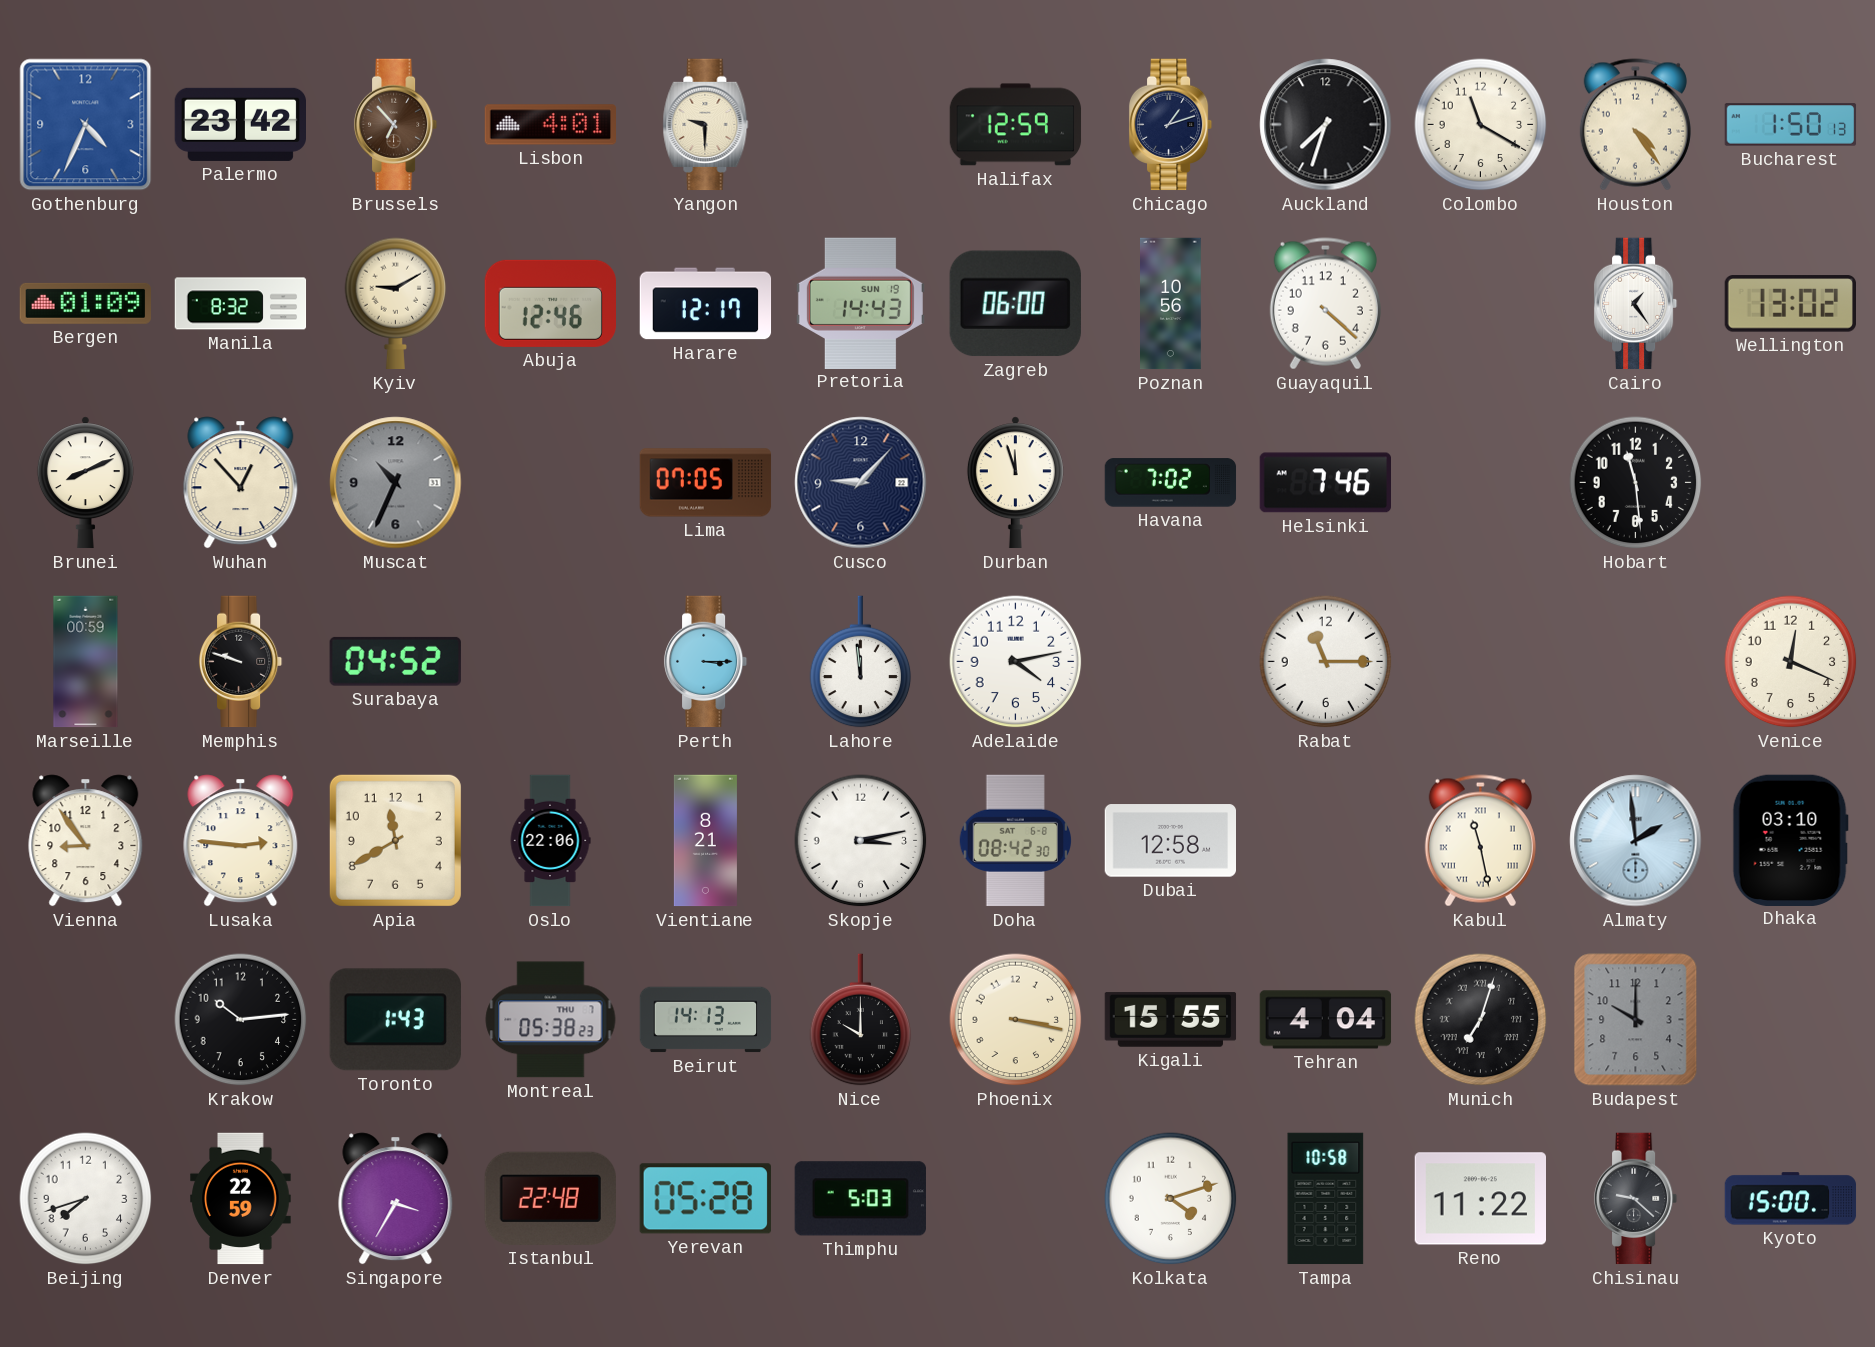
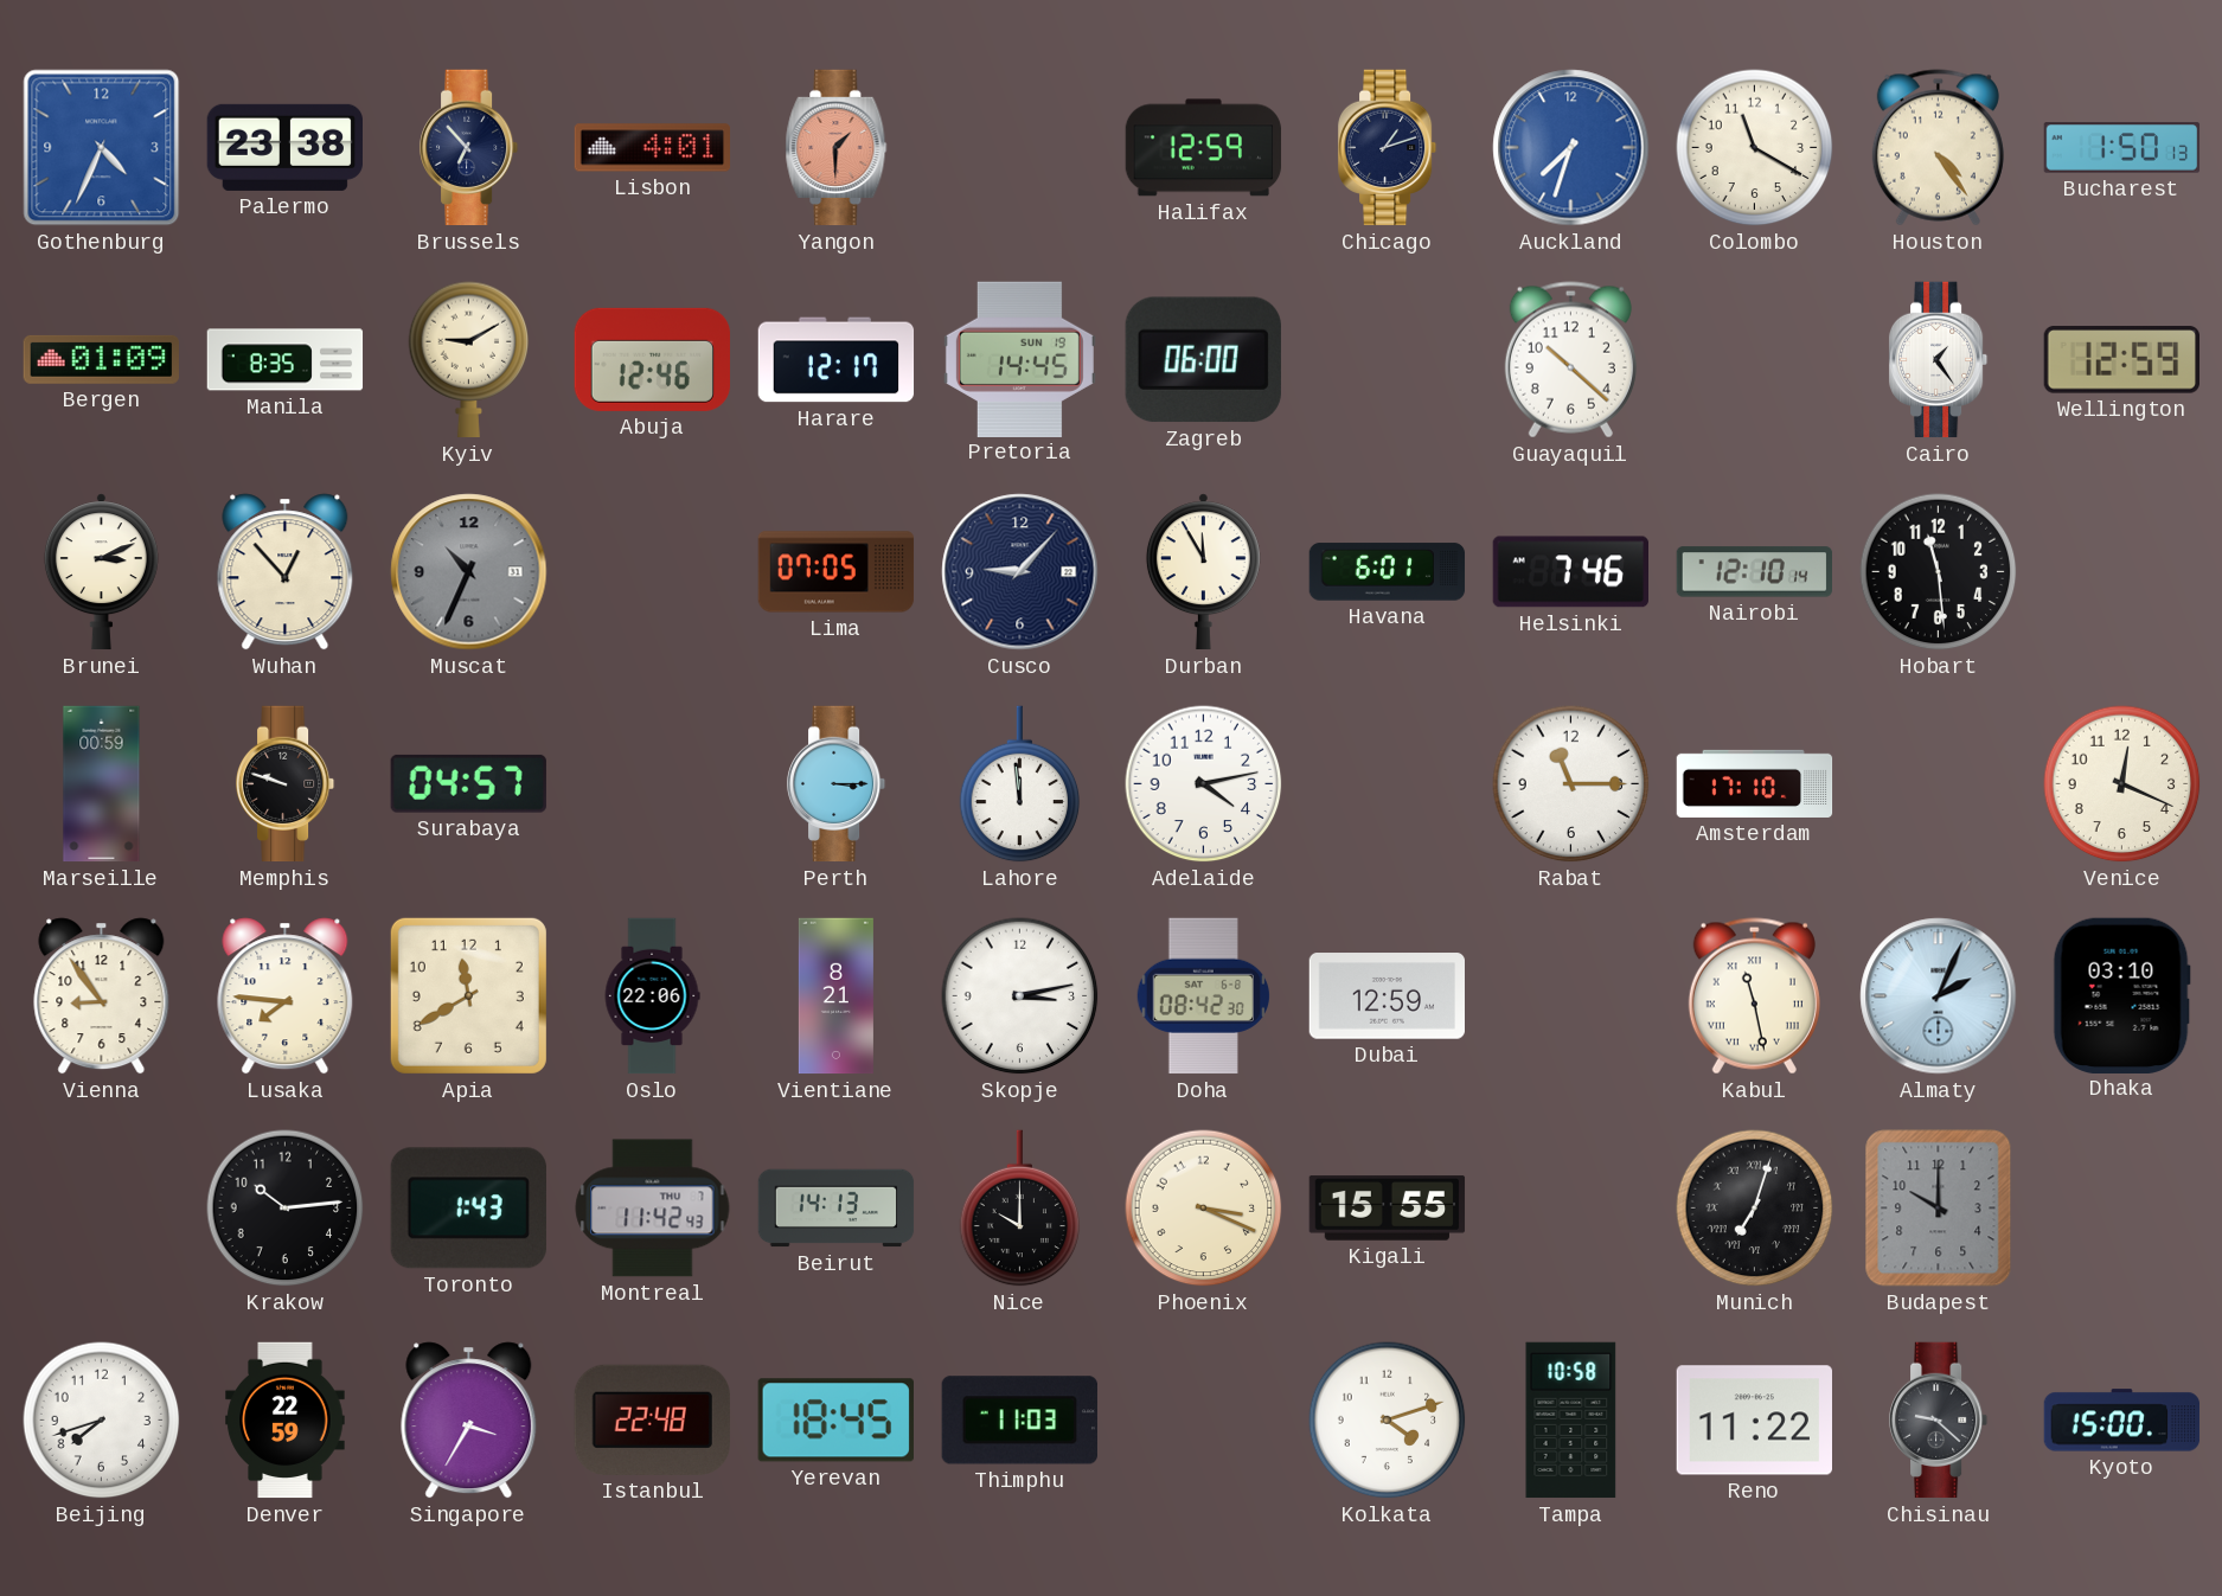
Palermo: 23:42 -> 23:38 (284, 147)
Brussels dial: brown -> navy (469, 148)
Yangon: 9:30 -> 1:30 (837, 148)
Yangon dial: cream -> salmon (837, 148)
Auckland dial: black -> blue (1571, 148)
Manila: 8:32 -> 8:35 (286, 360)
Pretoria: 14:43 -> 14:45 (1019, 359)
Poznan: 10:56 -> none (1171, 304)
Guayaquil: 4:22 -> 10:22 (1570, 360)
Wellington: 13:02 -> 12:59 (2121, 360)
Brunei: 8:11 -> 3:11 (101, 572)
Durban: 11:57 -> 11:55 (1203, 572)
Havana: 7:02 -> 6:01 (1388, 572)
Nairobi: none -> 12:10 (1754, 572)
Surabaya: 04:52 -> 04:57 (468, 783)
Amsterdam: none -> 17:10 (1755, 783)
Lusaka: 2:46 -> 7:46 (286, 996)
Dubai: 12:58 -> 12:59 (1388, 996)
Almaty: 1:59 -> 2:04 (1939, 996)
Montreal: 05:38 -> 11:42 (653, 1209)
Phoenix: 3:17 -> 3:19 (1204, 1209)
Tehran: 4:04 -> none (1326, 1020)
Yerevan: 05:28 -> 18:45 (835, 1421)
Thimphu: 5:03 -> 11:03 (1019, 1421)
